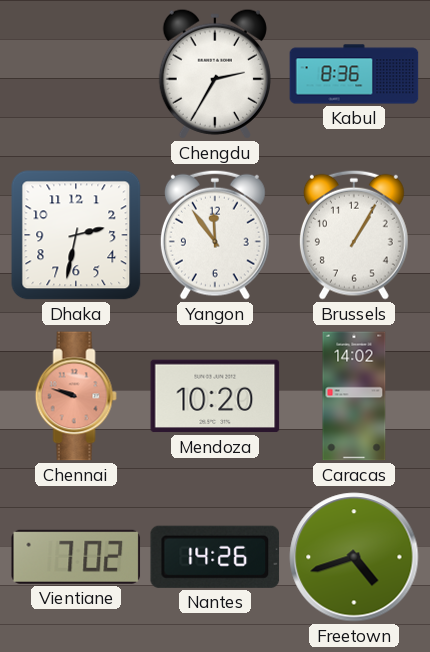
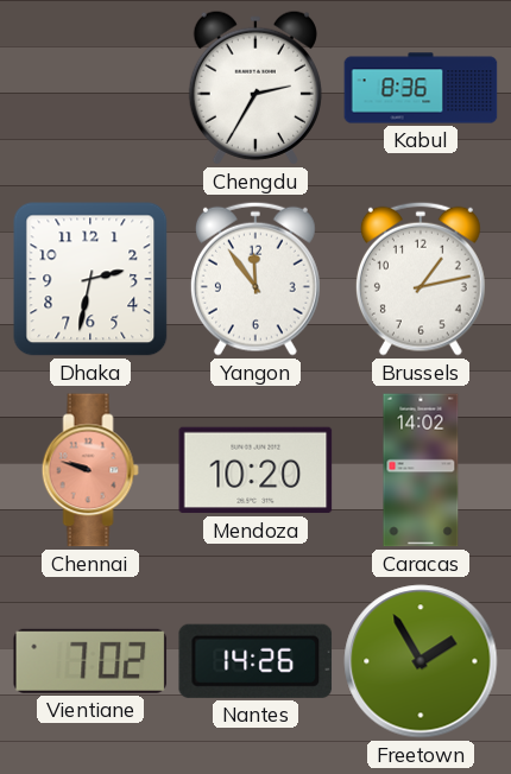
Brussels: 1:05 -> 1:13 (421, 279)
Freetown: 4:42 -> 1:55 (421, 661)
